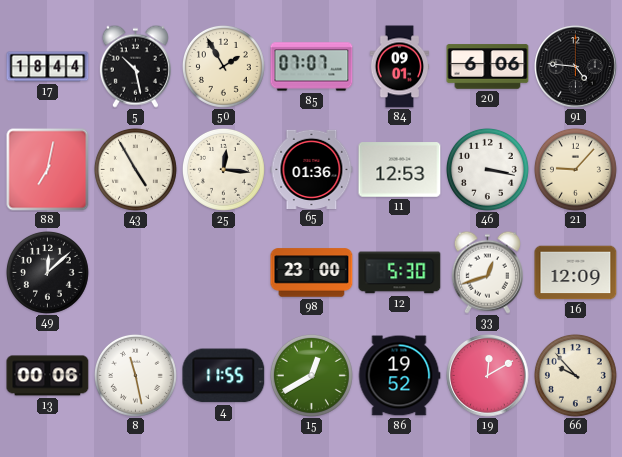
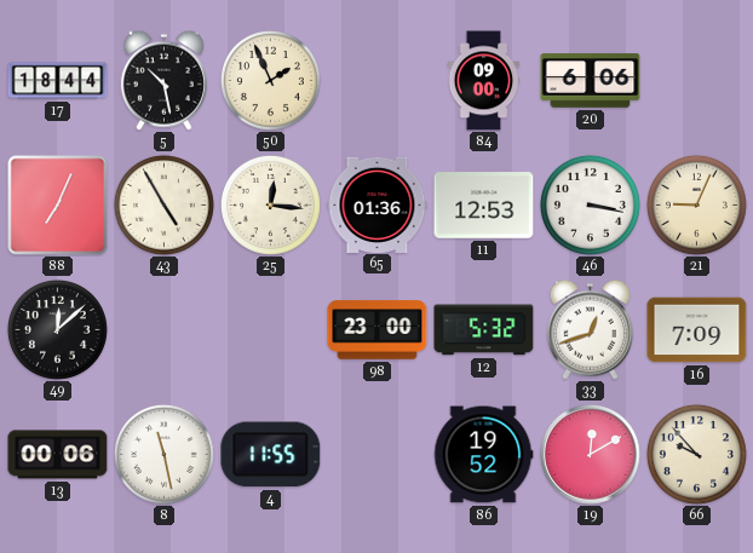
50: 1:55 -> 1:56 (270, 80)
85: 07:07 -> none (312, 67)
84: 09:01 -> 09:00 (484, 81)
91: 4:46 -> none (576, 67)
88: 7:02 -> 7:04 (58, 206)
21: 9:07 -> 9:04 (696, 205)
12: 5:30 -> 5:32 (484, 330)
16: 12:09 -> 7:09 (697, 330)
15: 12:40 -> none (311, 375)
